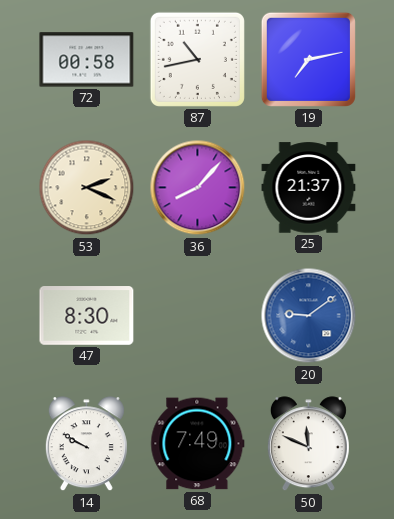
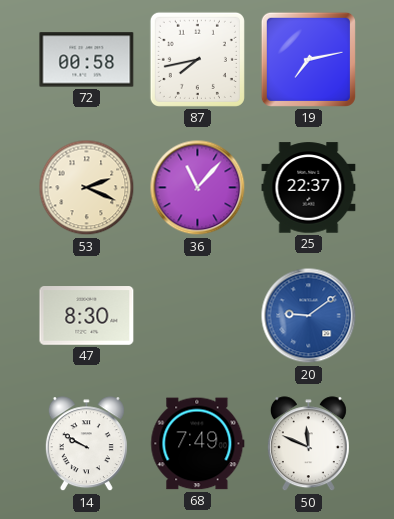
87: 10:43 -> 7:43 (197, 59)
36: 8:07 -> 11:07 (198, 188)
25: 21:37 -> 22:37 (309, 188)
